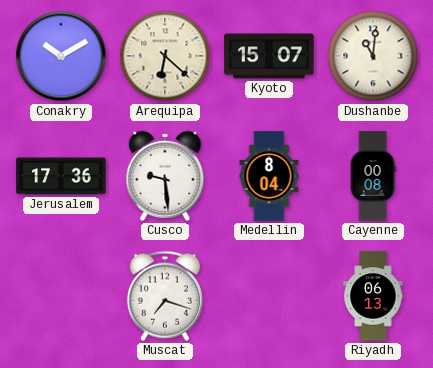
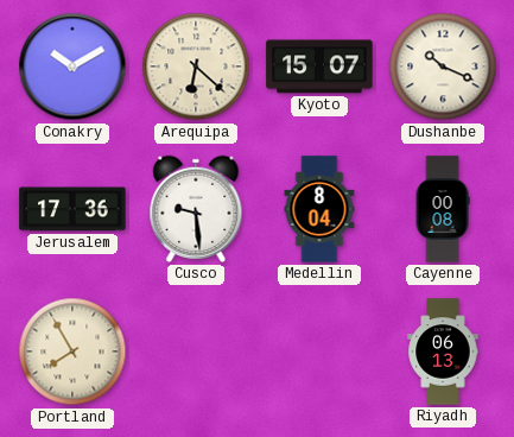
Dushanbe: 11:01 -> 10:19 (443, 66)
Portland: none -> 7:55 (72, 351)
Muscat: 7:18 -> none (165, 296)
